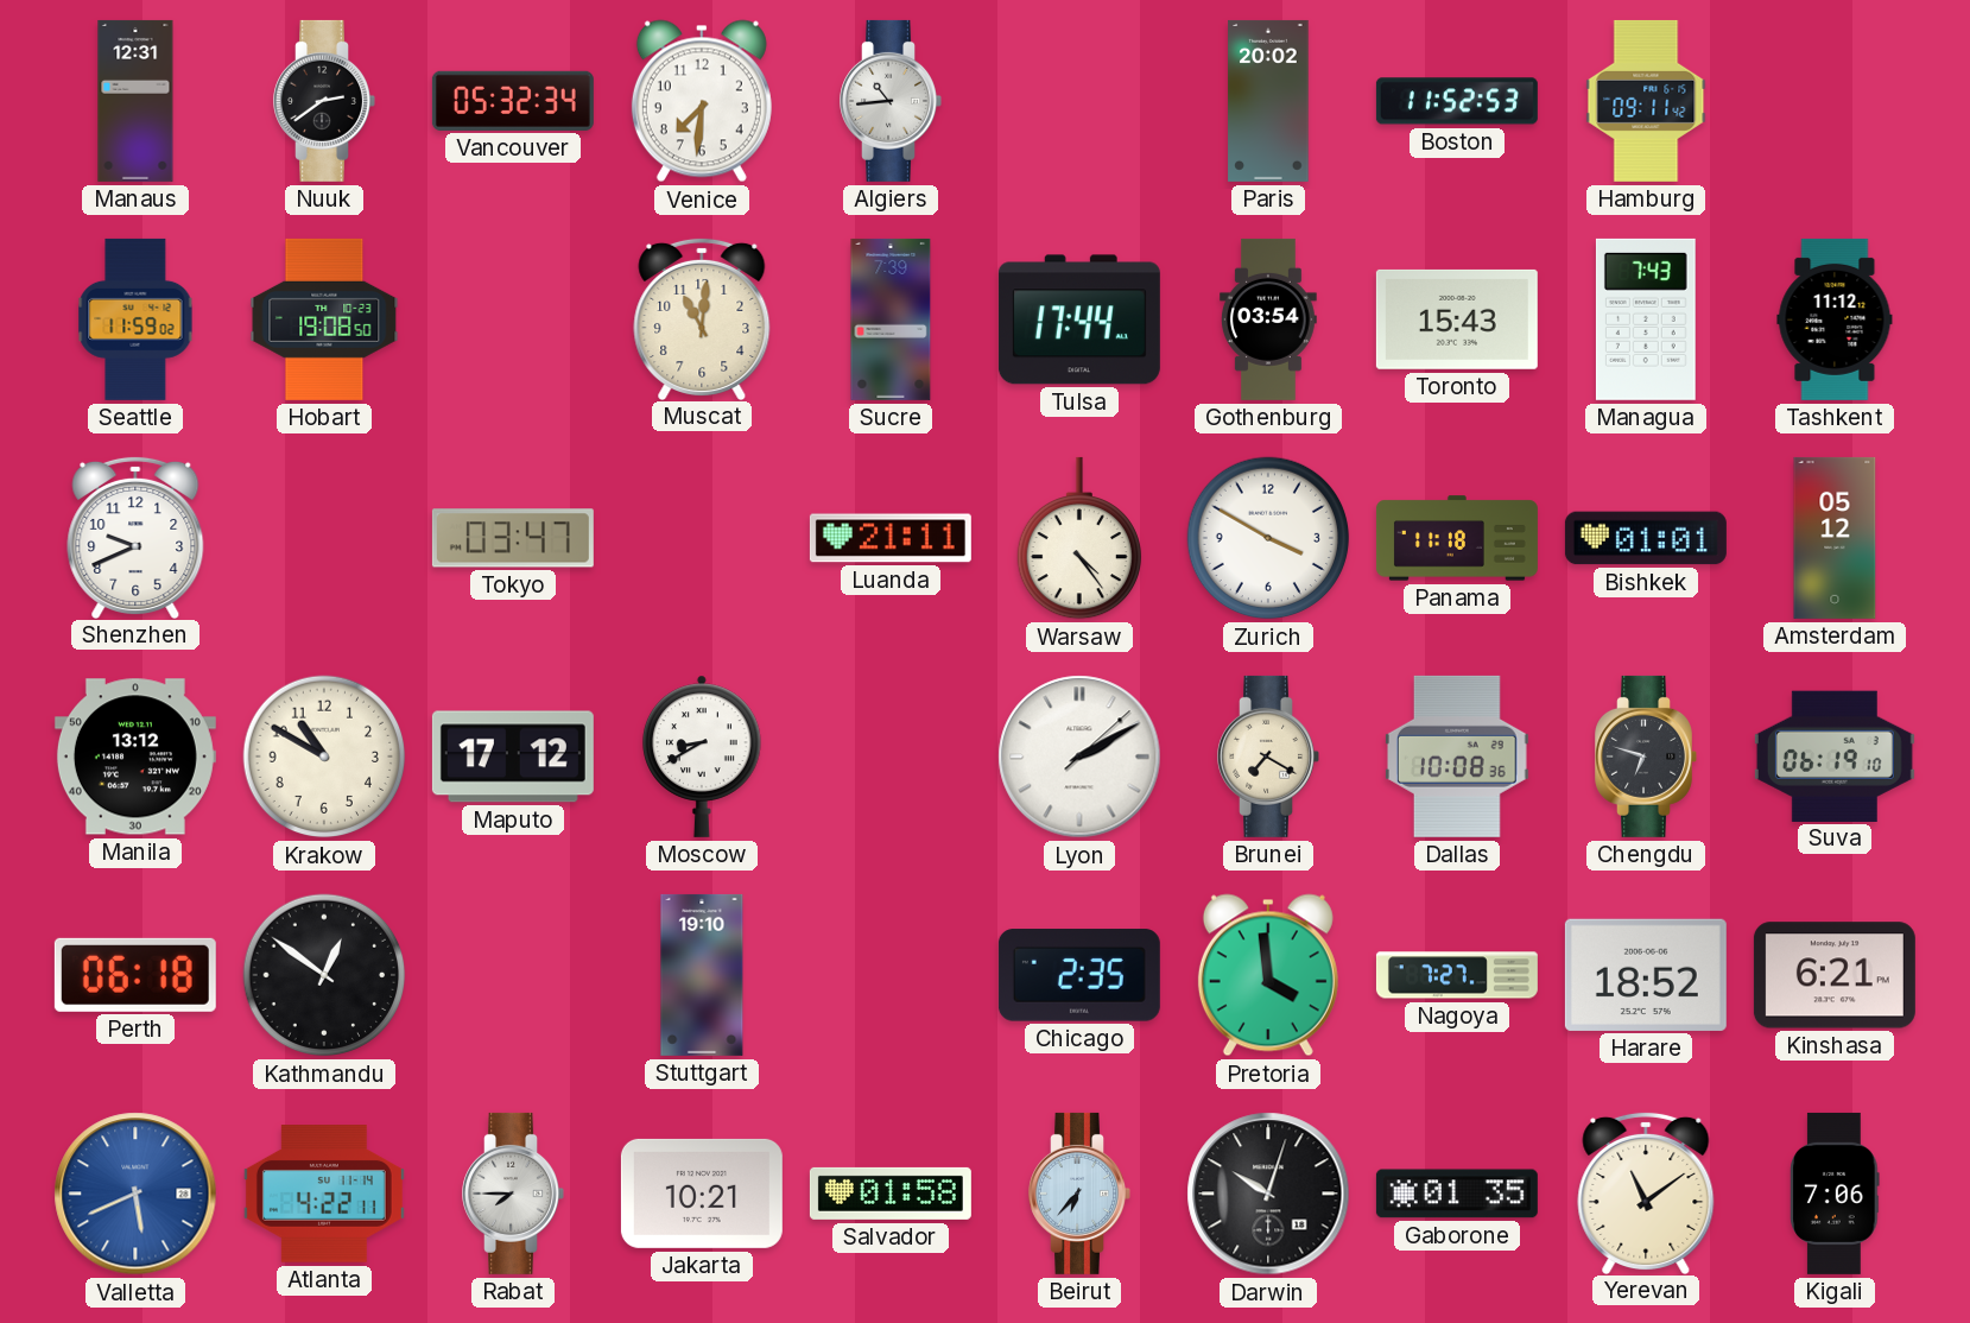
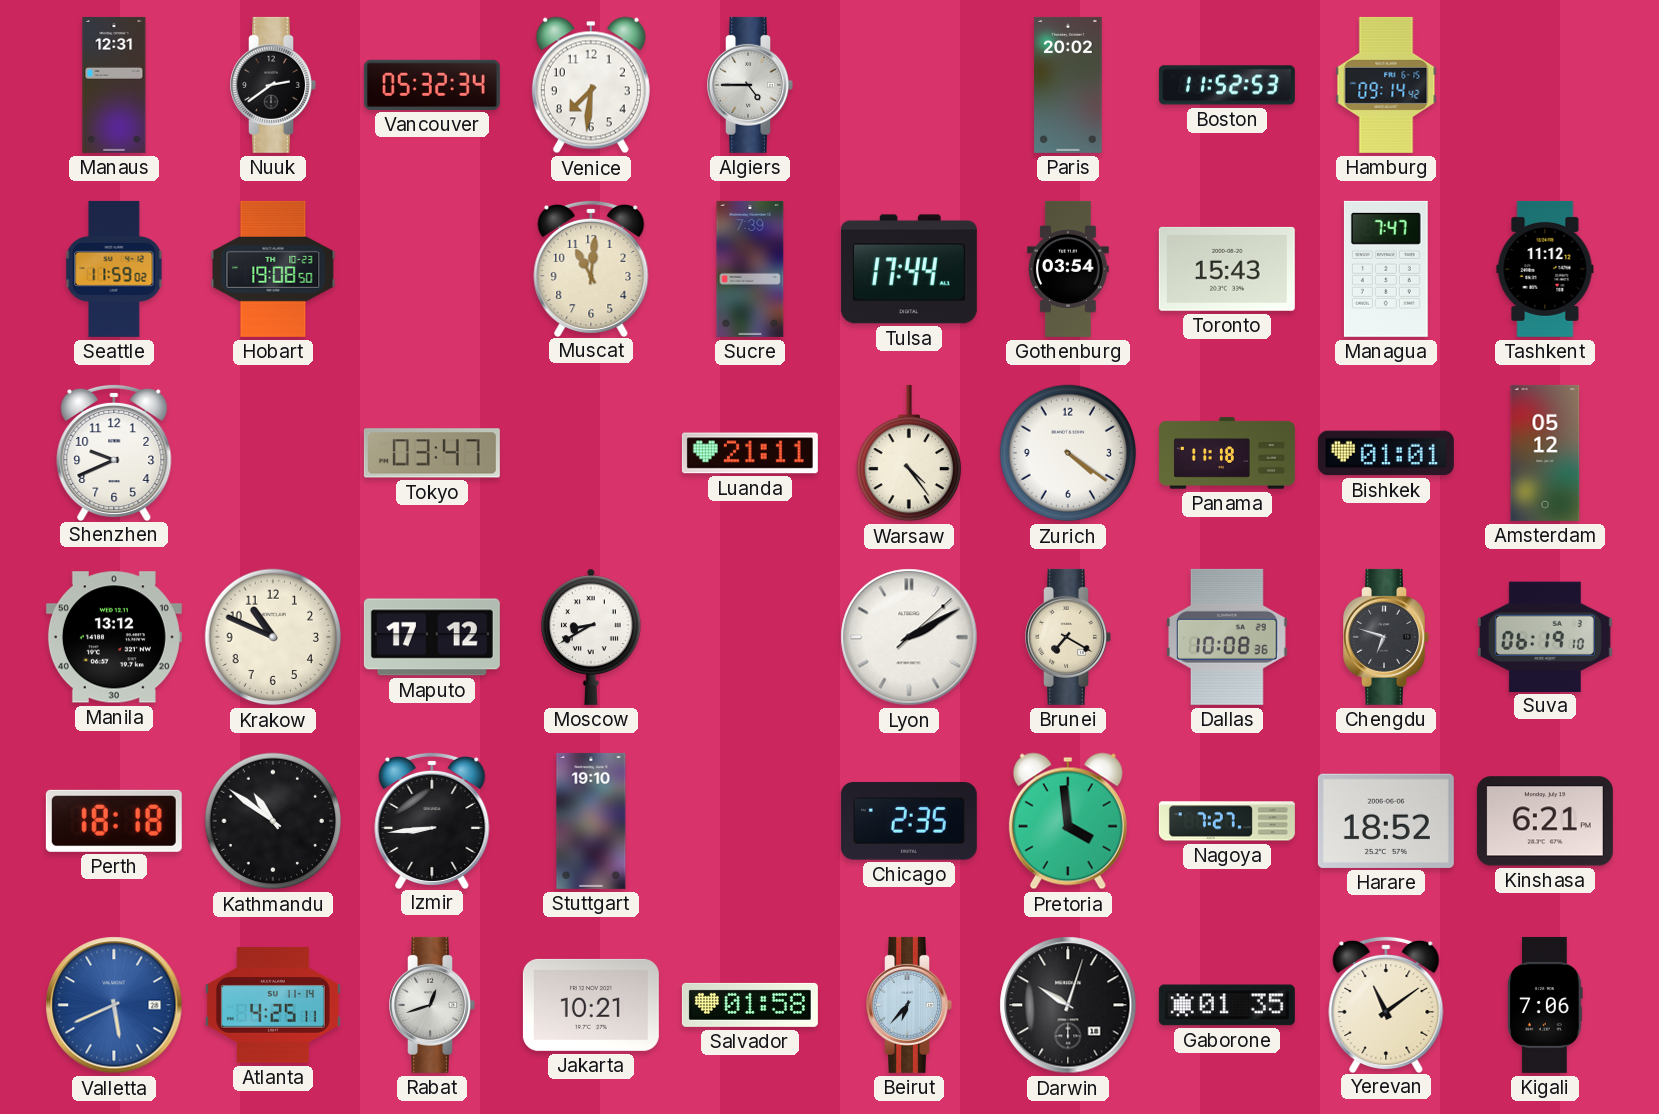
Algiers: 10:44 -> 4:45 (750, 85)
Hamburg: 09:11 -> 09:14 (1386, 85)
Managua: 7:43 -> 7:47 (1386, 269)
Zurich: 3:50 -> 4:21 (1068, 453)
Krakow: 10:50 -> 10:49 (273, 637)
Perth: 06:18 -> 18:18 (114, 821)
Kathmandu: 12:51 -> 10:51 (273, 821)
Izmir: none -> 8:44 (432, 820)
Atlanta: 4:22 -> 4:25 (273, 1005)
Rabat: 7:45 -> 12:42 (432, 1005)
